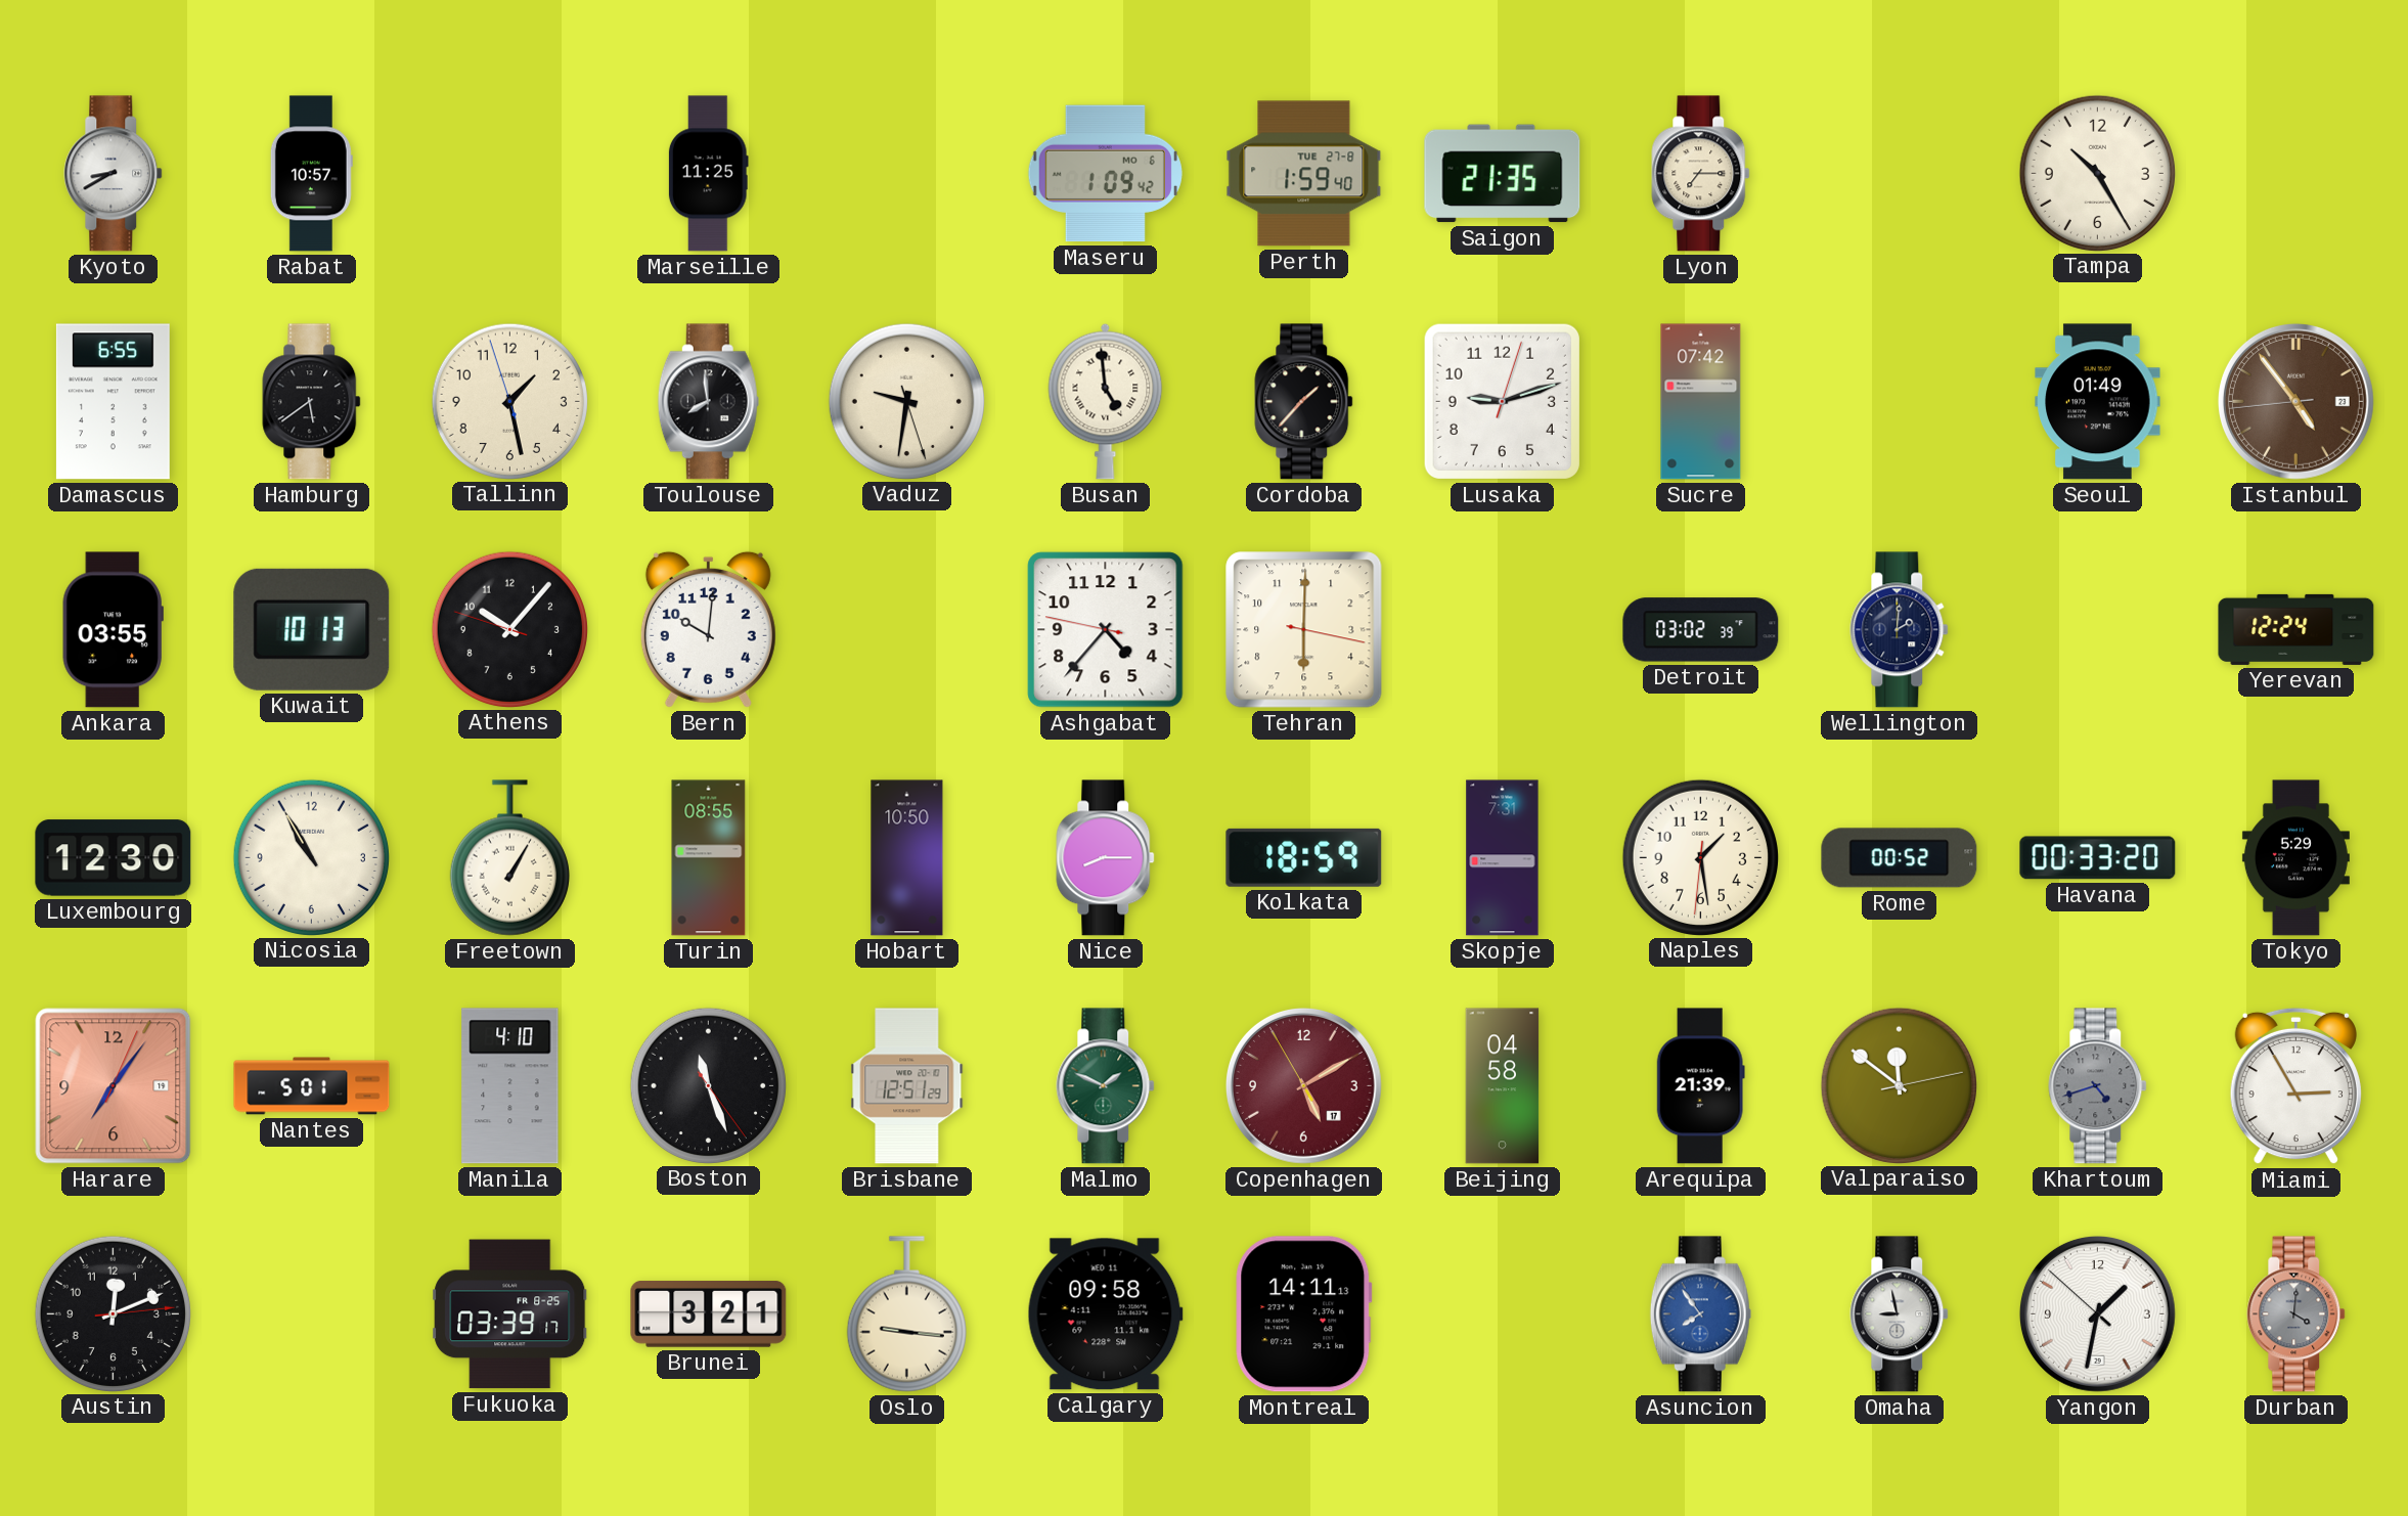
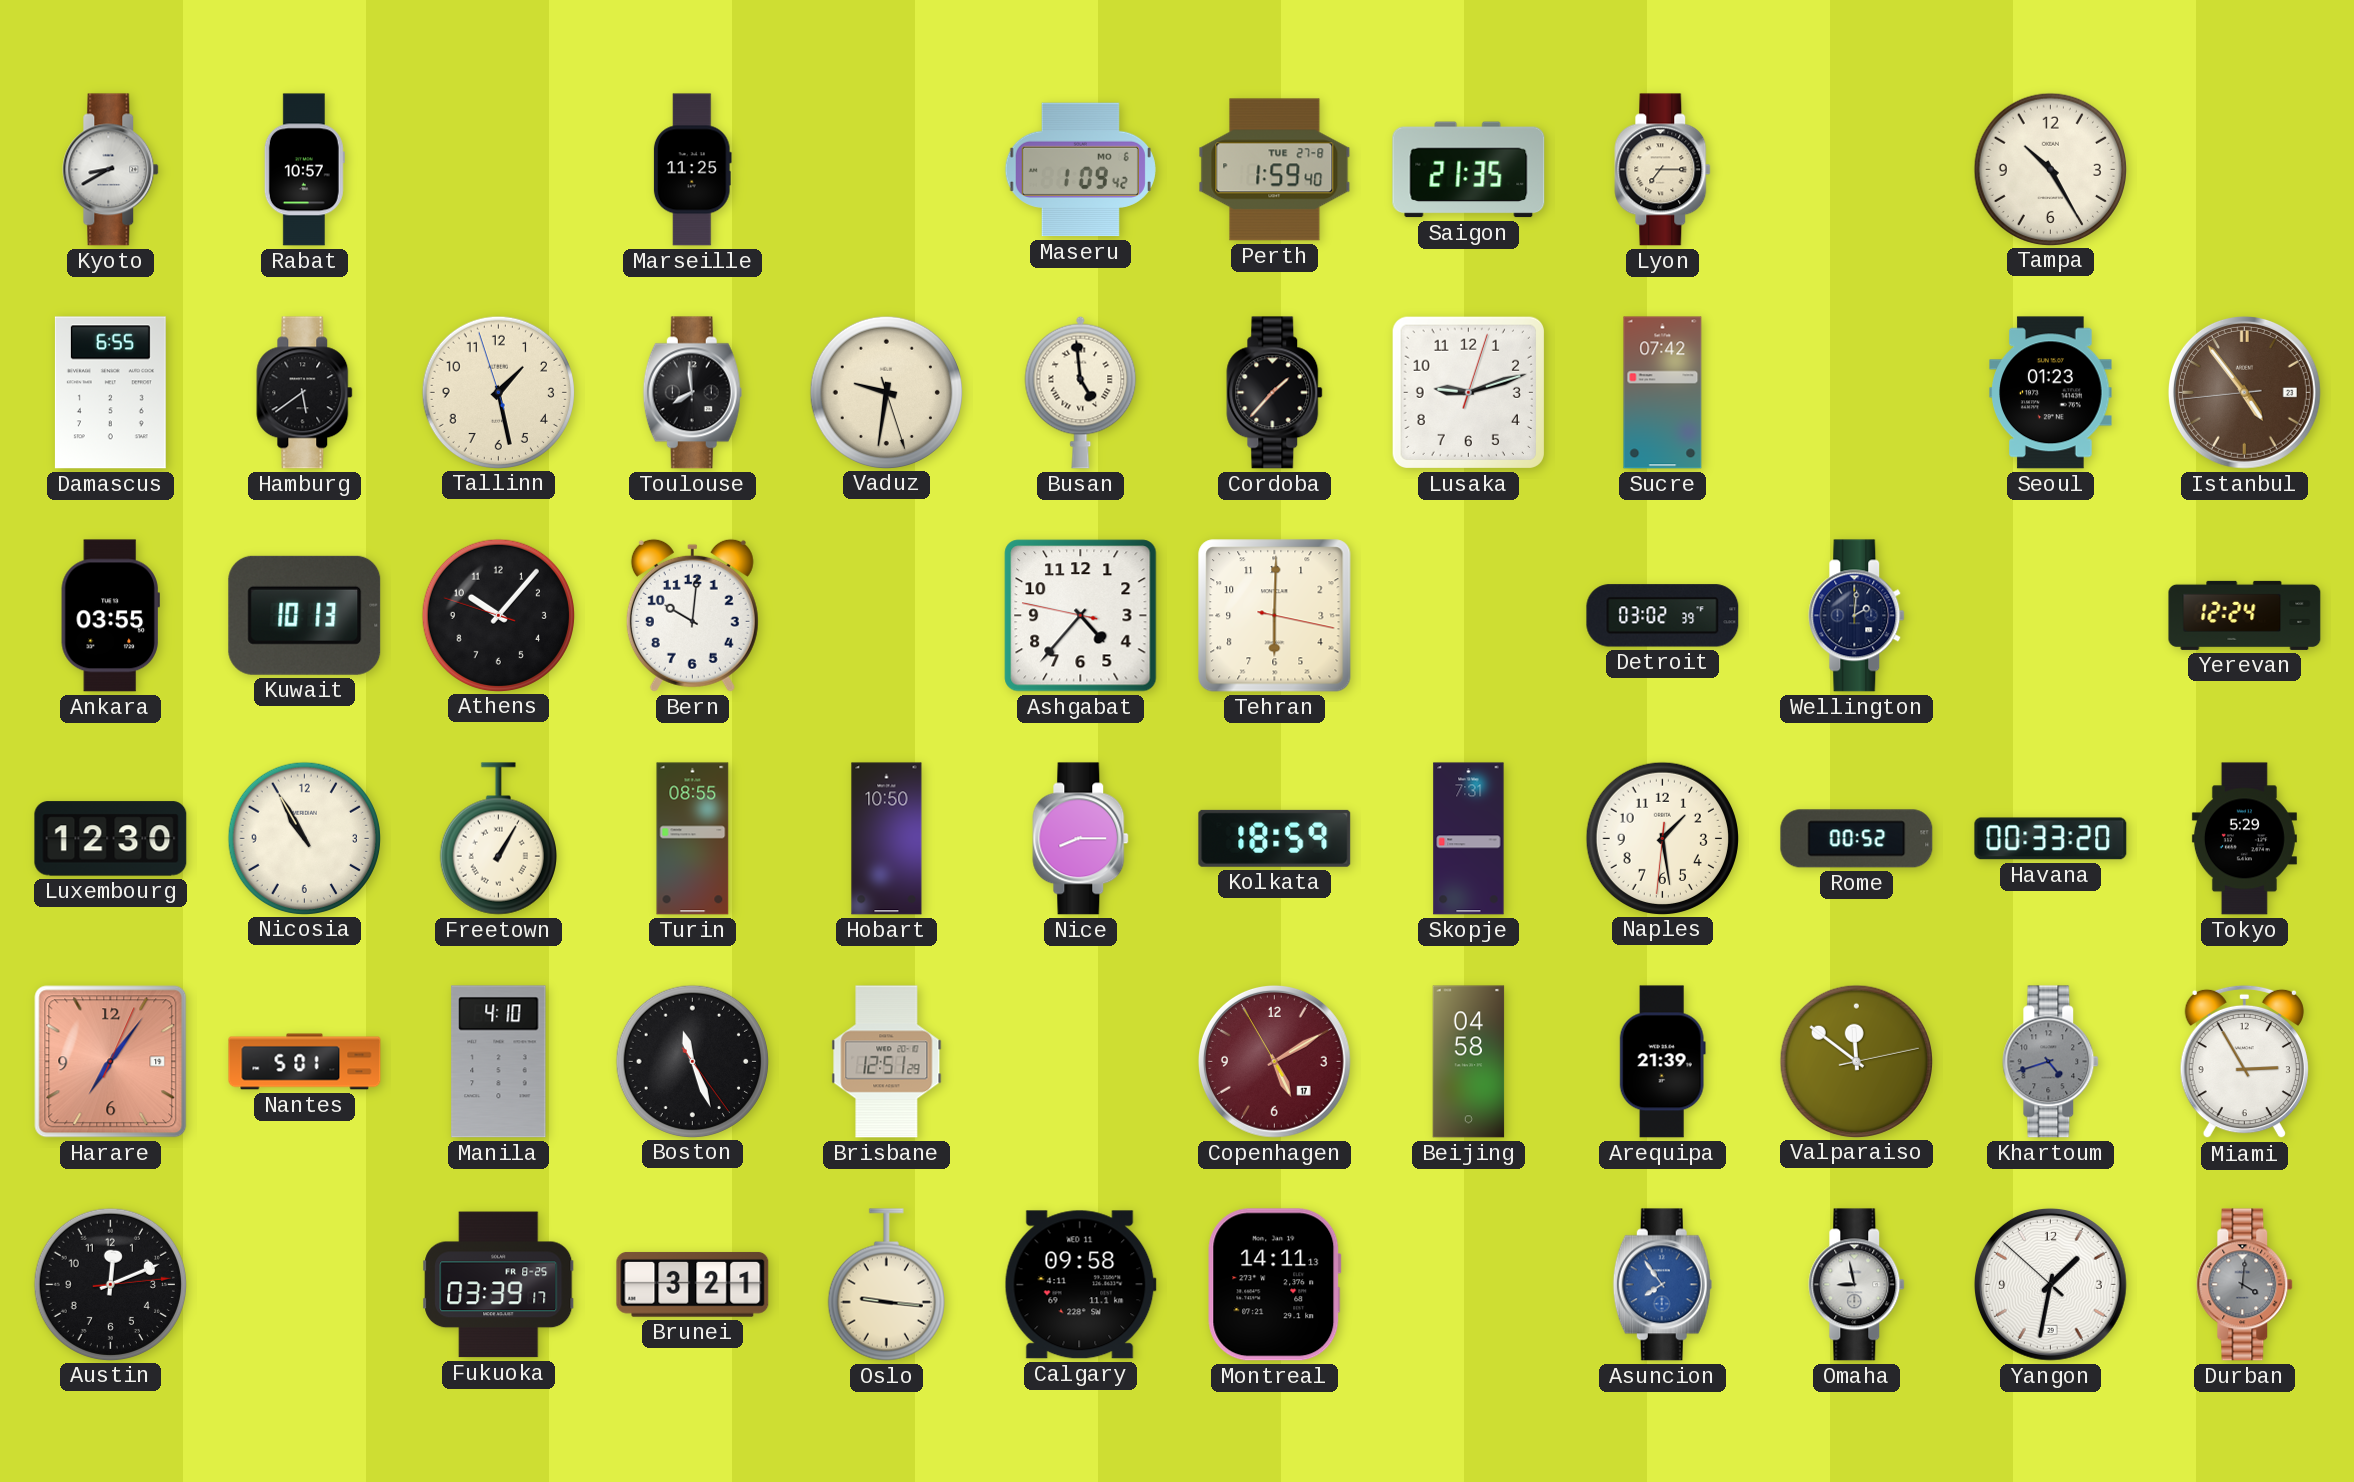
Seoul: 01:49 -> 01:23 (2051, 393)
Malmo: 1:49 -> none (1106, 1086)
